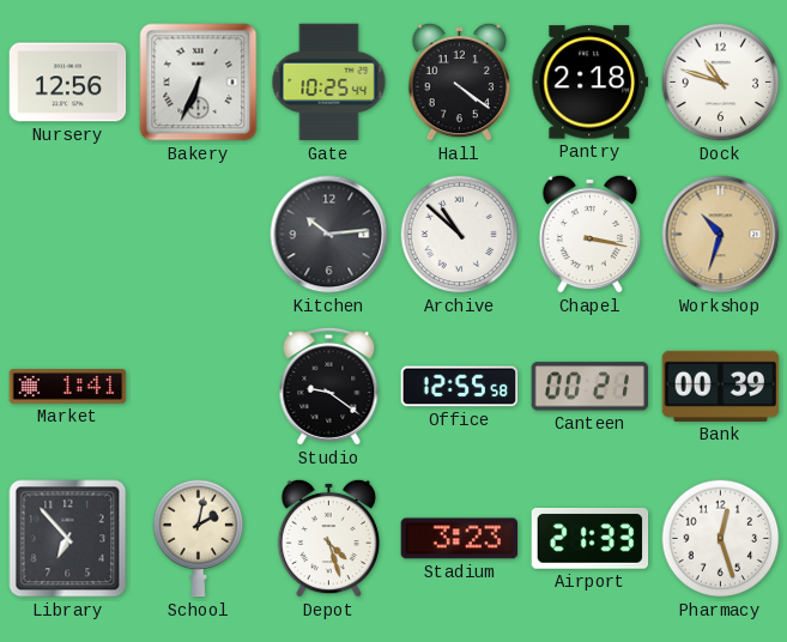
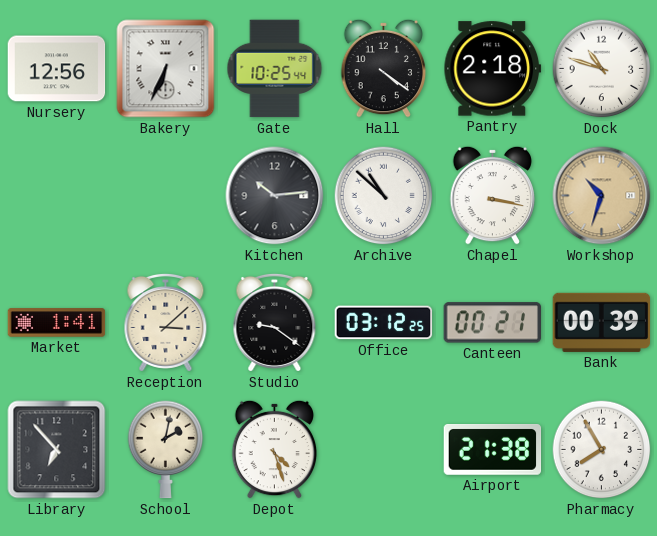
Reception: none -> 3:08 (166, 322)
Office: 12:55 -> 03:12 (384, 323)
Stadium: 3:23 -> none (460, 539)
Airport: 21:33 -> 21:38 (493, 450)
Pharmacy: 12:27 -> 7:55 (602, 450)
